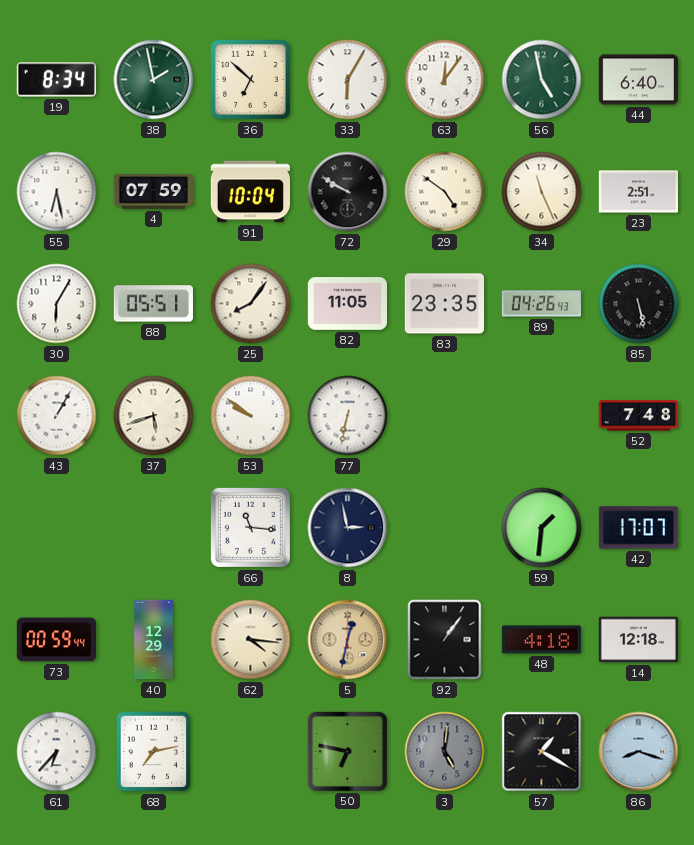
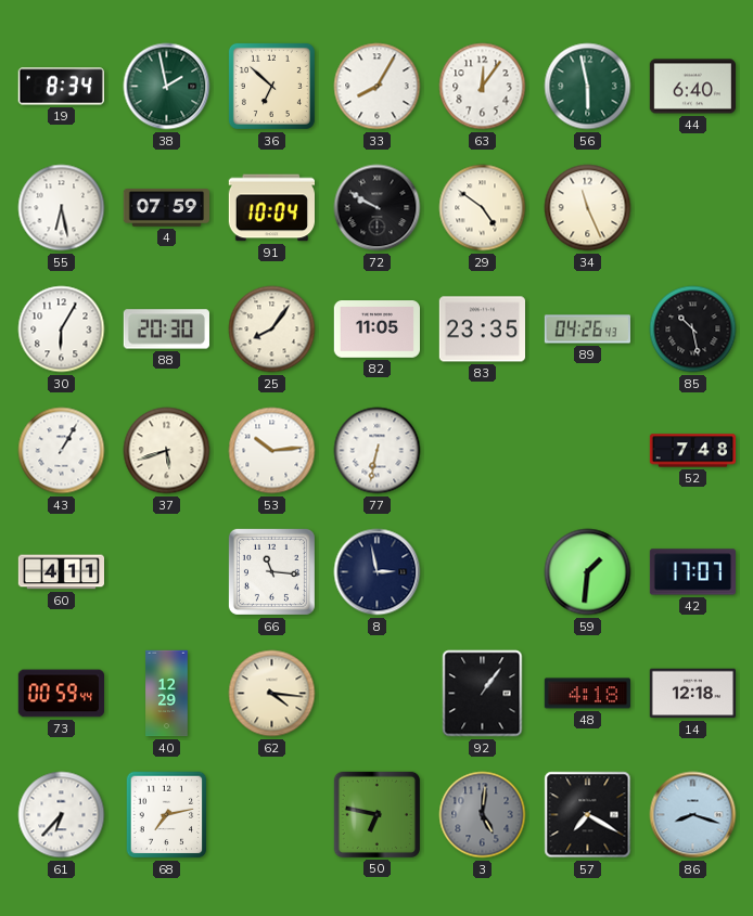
33: 6:05 -> 8:05 (378, 87)
56: 4:58 -> 5:58 (588, 87)
23: 2:51 -> none (638, 192)
88: 05:51 -> 20:30 (166, 330)
85: 5:28 -> 10:28 (693, 330)
53: 9:51 -> 10:14 (272, 451)
60: none -> 4:11 (61, 572)
5: 12:32 -> none (348, 640)
57: 1:20 -> 7:20 (588, 815)
